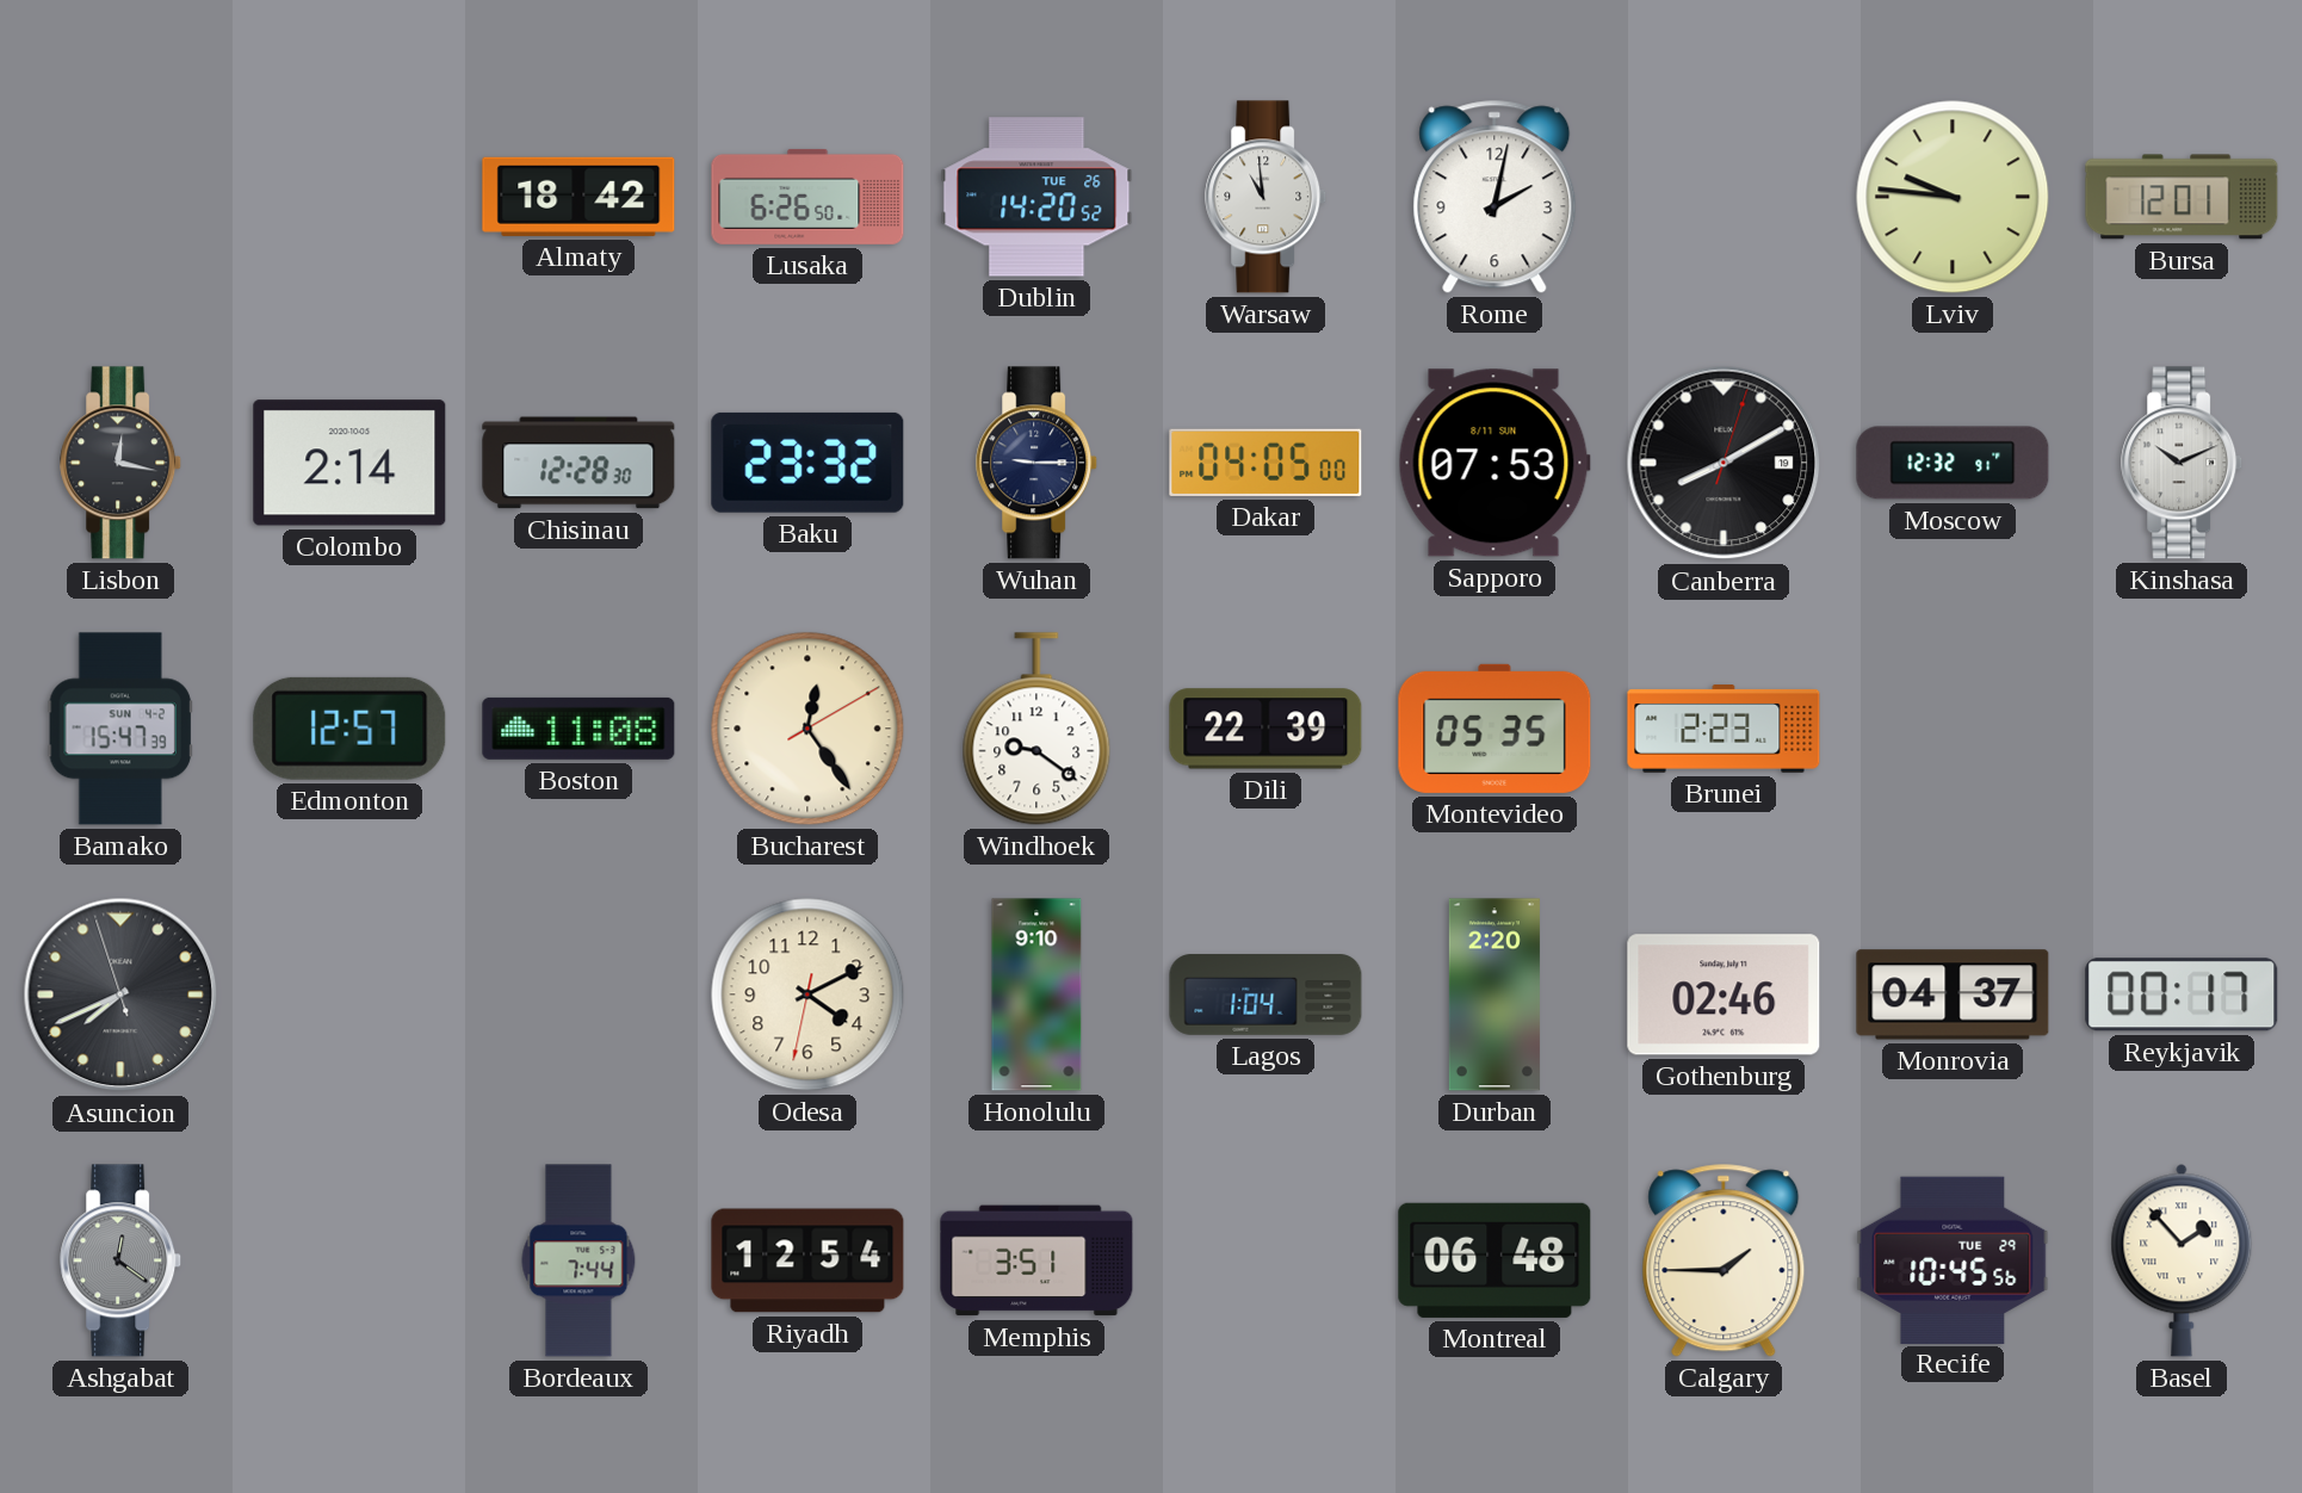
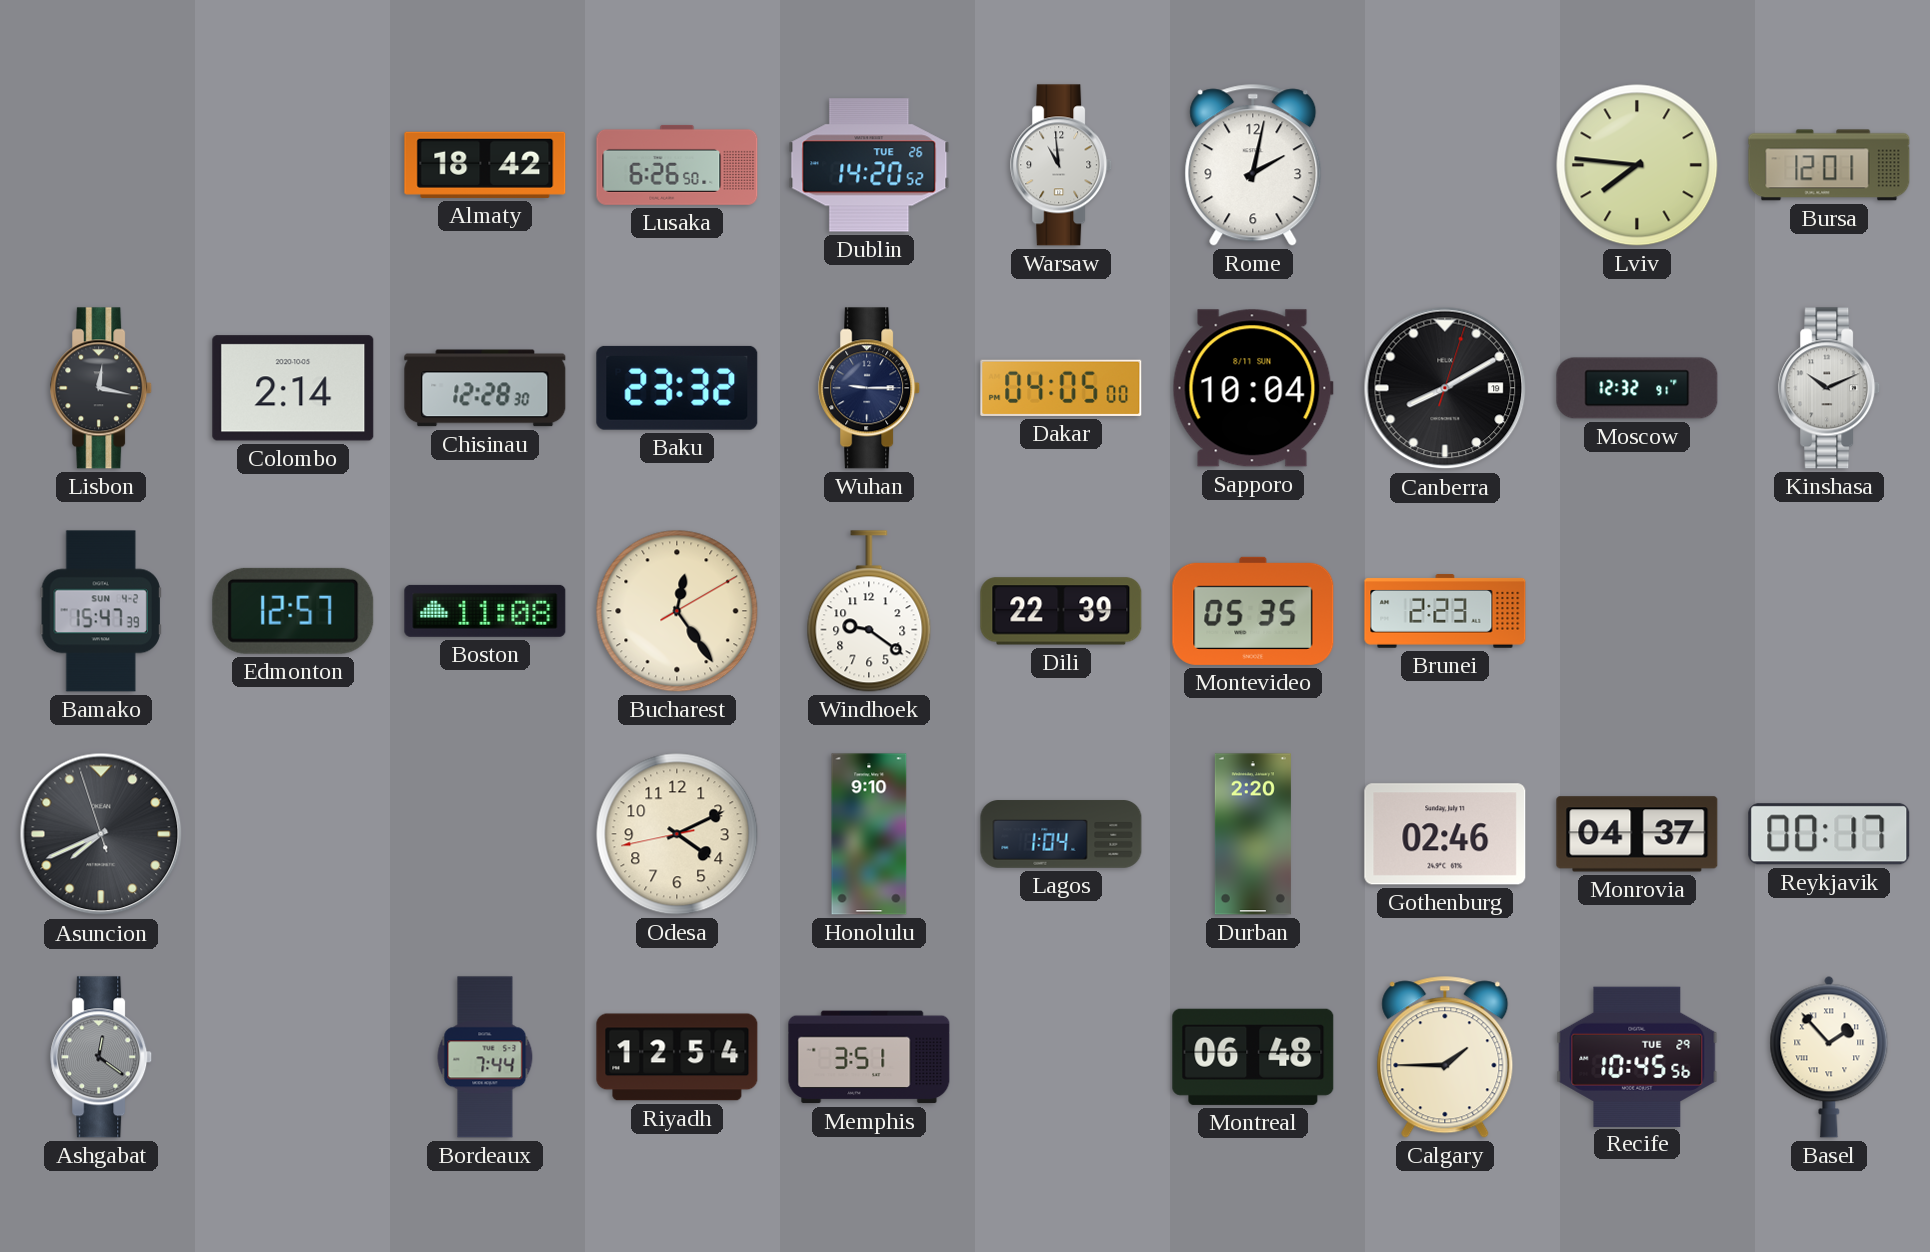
Lviv: 9:46 -> 7:46 (1637, 165)
Sapporo: 07:53 -> 10:04 (1253, 388)
Odesa: 4:10:32 -> 4:10:43 (677, 834)
